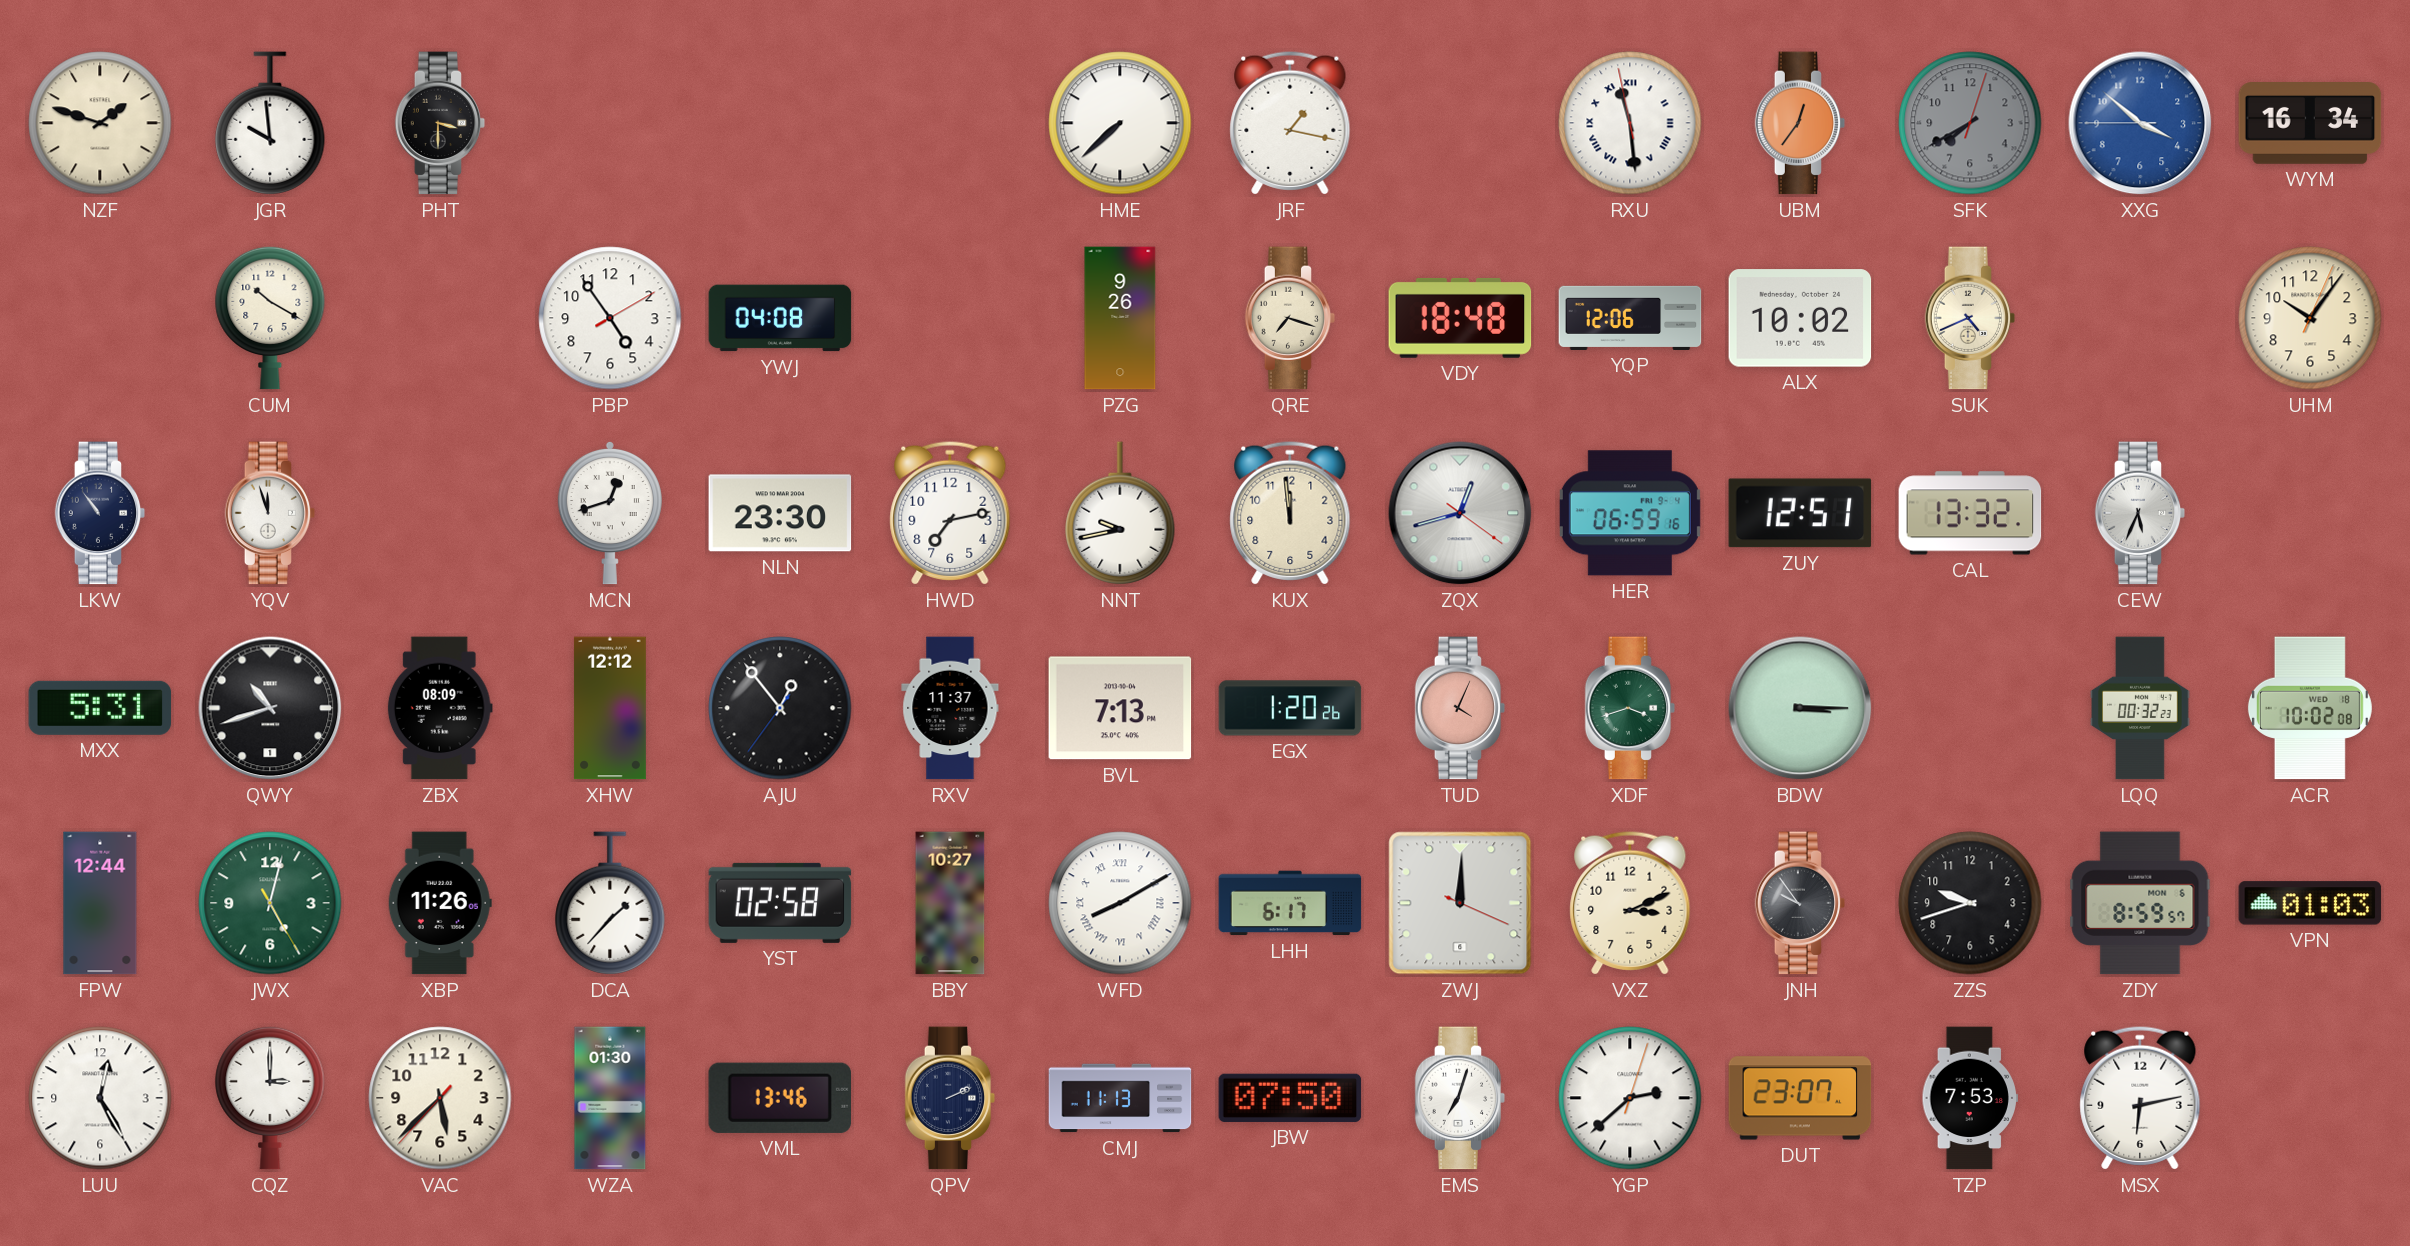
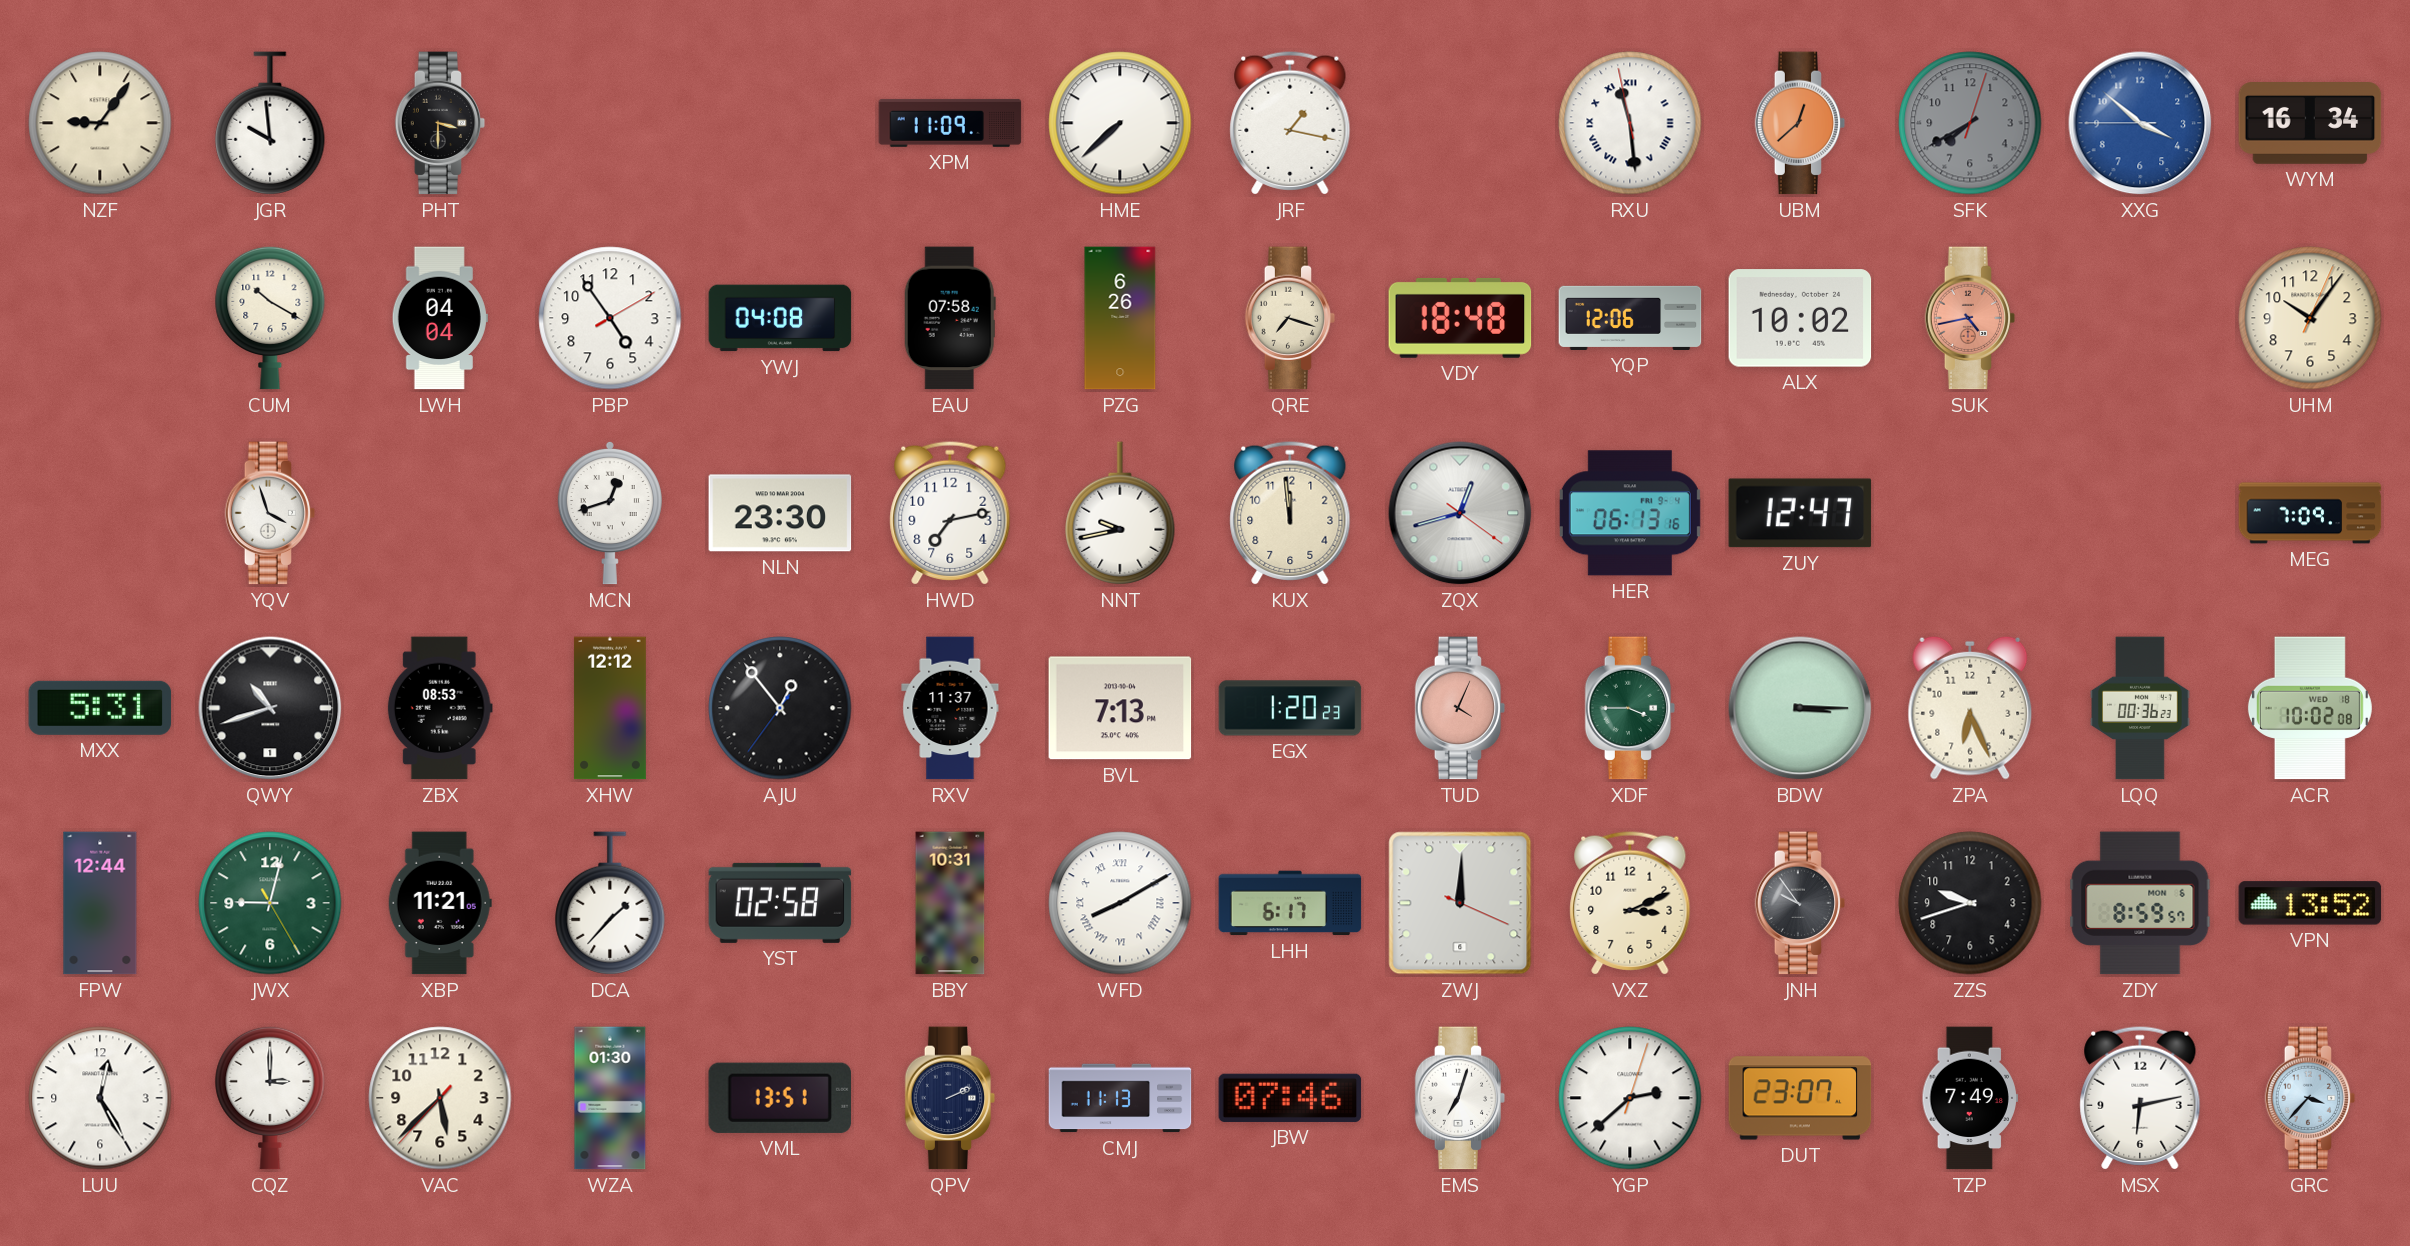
NZF: 1:48 -> 9:06 (100, 123)
XPM: none -> 11:09 (950, 123)
UBM: 12:36 -> 12:38 (1800, 123)
LWH: none -> 04:04 (440, 318)
EAU: none -> 07:58 (950, 318)
PZG: 9:26 -> 6:26 (1120, 318)
SUK: 4:41 -> 4:43 (1970, 318)
SUK dial: cream -> salmon (1970, 318)
LKW: 10:54 -> none (100, 513)
YQV: 11:57 -> 3:57 (270, 513)
HER: 06:59 -> 06:13 (1630, 513)
ZUY: 12:51 -> 12:47 (1800, 513)
CAL: 13:32 -> none (1970, 513)
CEW: 5:34 -> none (2140, 513)
MEG: none -> 7:09 (2310, 513)
ZBX: 08:09 -> 08:53 (440, 708)
EGX: 1:20:26 -> 1:20:23 (1290, 708)
XDF: 3:42 -> 3:45 (1630, 708)
ZPA: none -> 6:26 (1970, 708)
LQQ: 00:32 -> 00:36 (2140, 708)
JWX: 5:02 -> 9:02 (270, 903)
XBP: 11:26 -> 11:21 (440, 903)
BBY: 10:27 -> 10:31 (950, 903)
VPN: 01:03 -> 13:52 (2310, 903)
VML: 13:46 -> 13:51 (779, 1098)
JBW: 07:50 -> 07:46 (1290, 1098)
TZP: 7:53 -> 7:49 (1970, 1098)
GRC: none -> 3:37 (2310, 1098)
